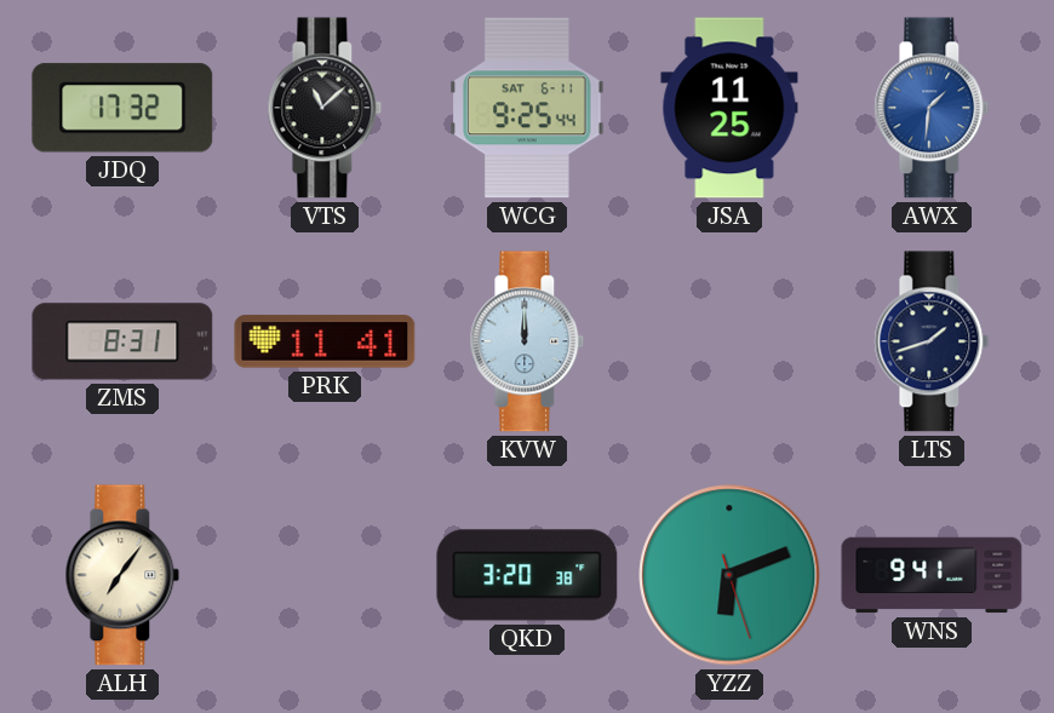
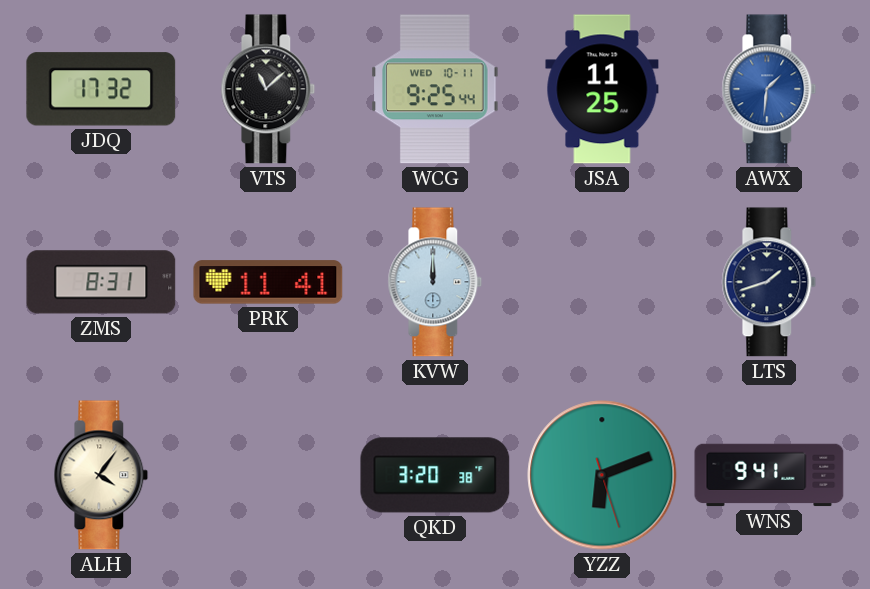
WCG date: SAT 6-11 -> WED 10-11 (435, 89)
ALH: 7:06 -> 4:06 (101, 475)
